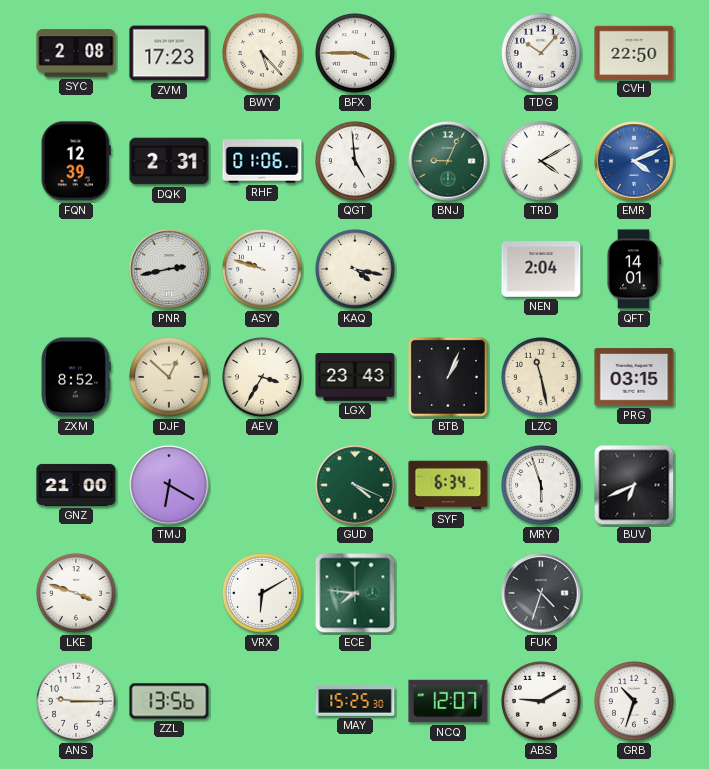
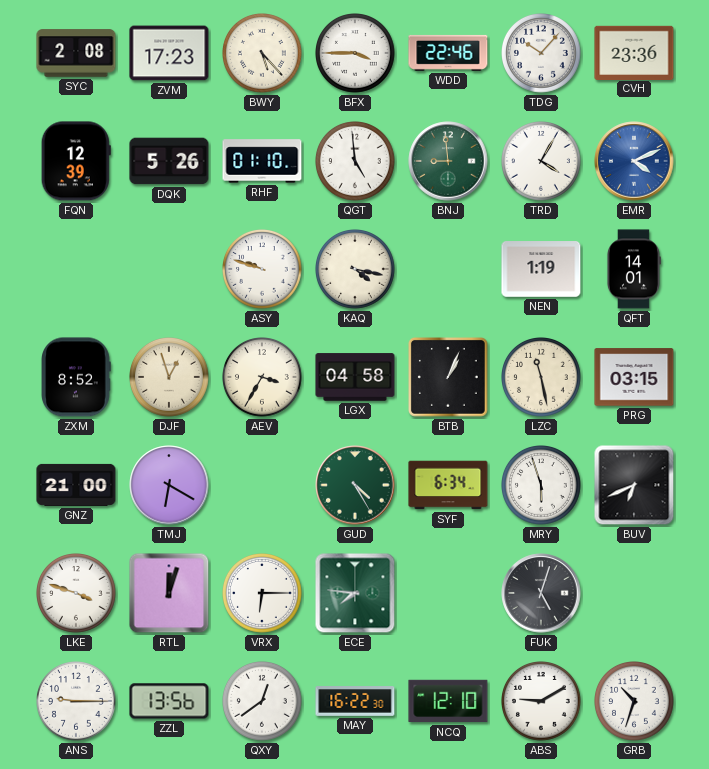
WDD: none -> 22:46 (448, 53)
CVH: 22:50 -> 23:36 (634, 52)
DQK: 2:31 -> 5:26 (169, 161)
RHF: 01:06 -> 01:10 (262, 161)
BNJ: 9:04 -> 8:59 (448, 161)
TRD: 4:10 -> 4:05 (542, 162)
PNR: 2:43 -> none (169, 269)
NEN: 2:04 -> 1:19 (541, 269)
DJF: 12:52 -> 12:57 (170, 378)
LGX: 23:43 -> 04:58 (355, 377)
GUD: 4:19 -> 4:25 (355, 485)
RTL: none -> 12:03 (169, 593)
VRX: 6:10 -> 6:15 (263, 594)
FUK: 4:33 -> 5:03 (541, 593)
QXY: none -> 12:39 (263, 702)
MAY: 15:25 -> 16:22 (355, 701)
NCQ: 12:07 -> 12:10 (448, 701)
